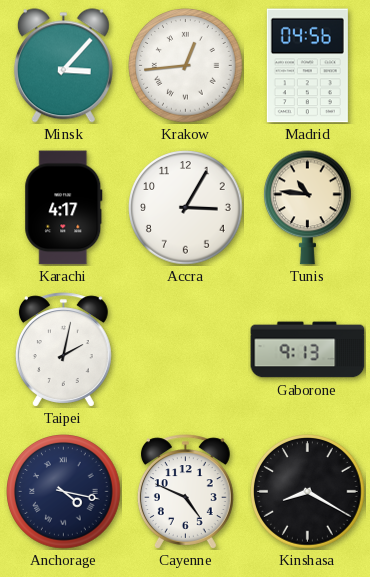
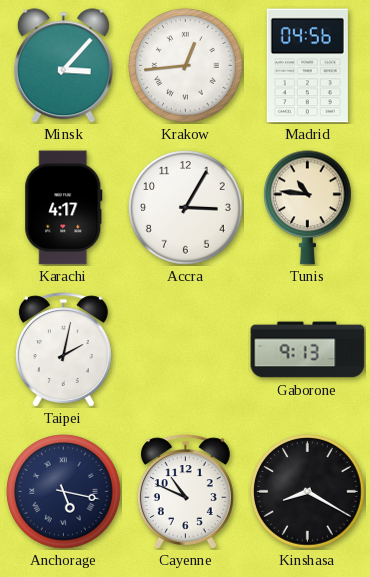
Anchorage: 4:17 -> 5:17 (64, 492)
Cayenne: 4:49 -> 10:49 (185, 492)
